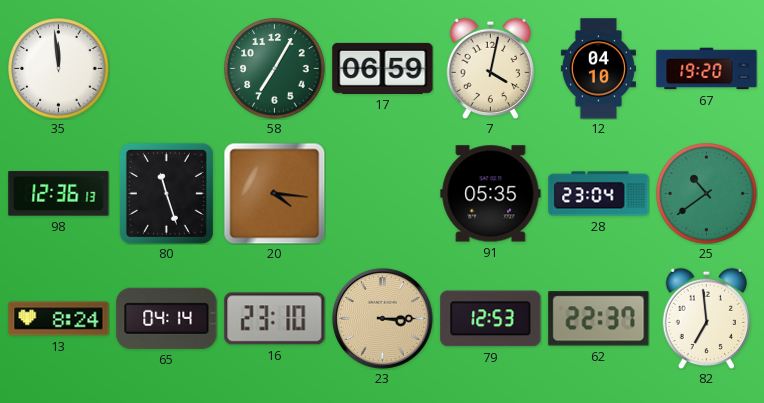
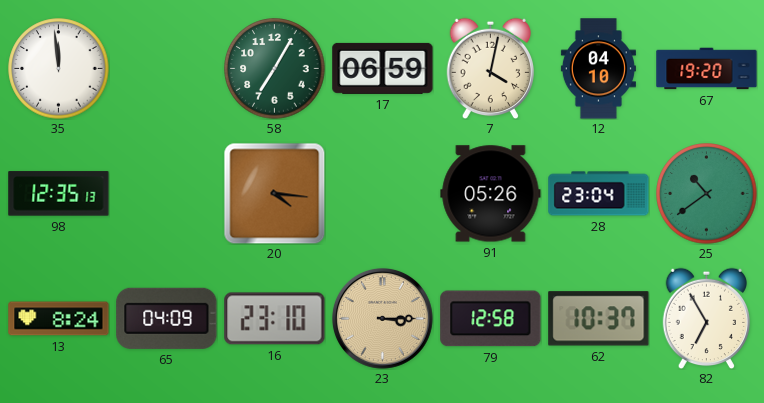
98: 12:36 -> 12:35 (59, 194)
80: 11:27 -> none (166, 193)
91: 05:35 -> 05:26 (491, 194)
65: 04:14 -> 04:09 (167, 318)
79: 12:53 -> 12:58 (491, 319)
62: 22:37 -> 10:37 (599, 319)
82: 6:59 -> 6:55 (706, 318)
